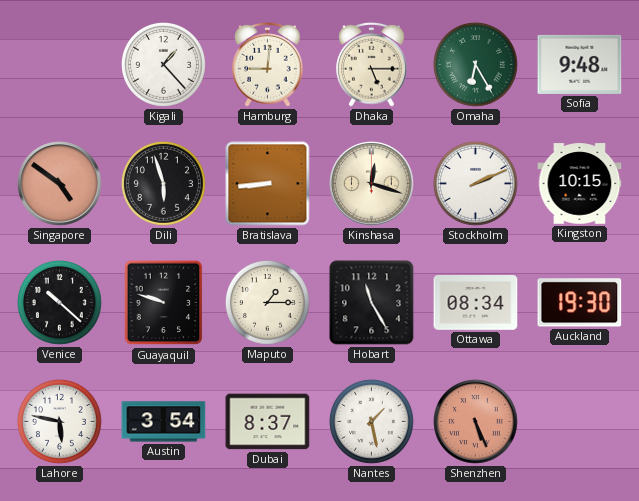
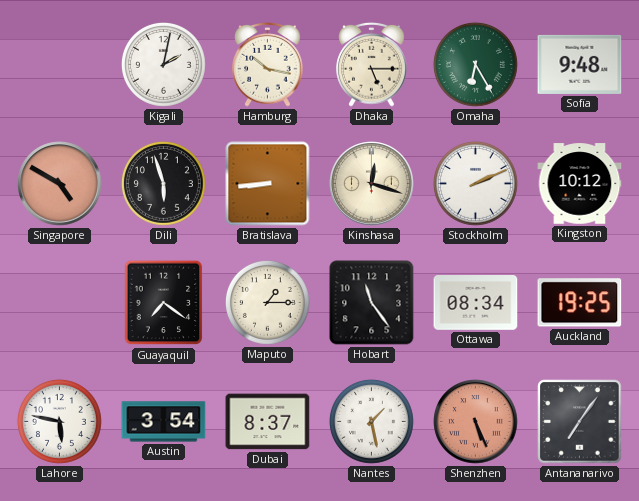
Kigali: 1:23 -> 2:02 (163, 64)
Hamburg: 9:01 -> 10:17 (268, 65)
Singapore: 4:51 -> 4:50 (60, 184)
Kingston: 10:15 -> 10:12 (580, 184)
Venice: 10:22 -> none (59, 302)
Guayaquil: 9:48 -> 7:21 (164, 303)
Hobart: 11:25 -> 11:24 (372, 303)
Auckland: 19:30 -> 19:25 (580, 303)
Antananarivo: none -> 7:06 (580, 422)
